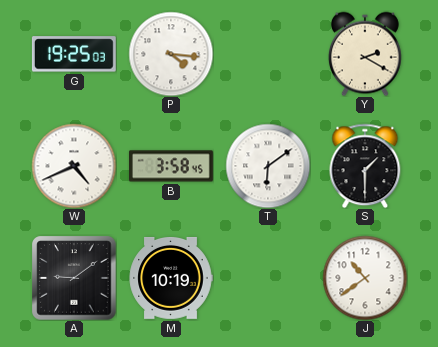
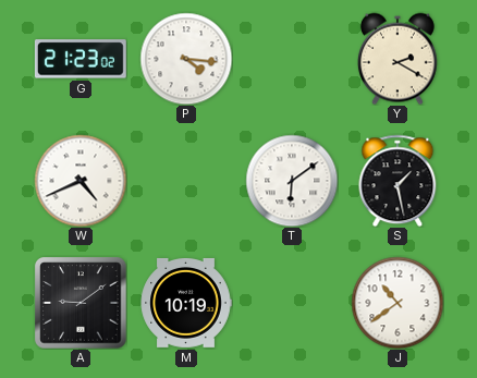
G: 19:25 -> 21:23 (81, 59)
B: 3:58 -> none (171, 166)
S: 1:30 -> 1:28 (397, 181)
